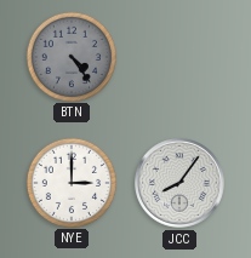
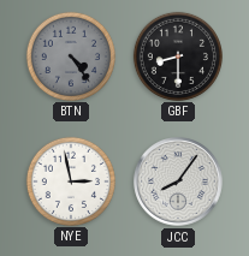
GBF: none -> 8:30 (177, 55)
NYE: 3:00 -> 2:58 (70, 180)
